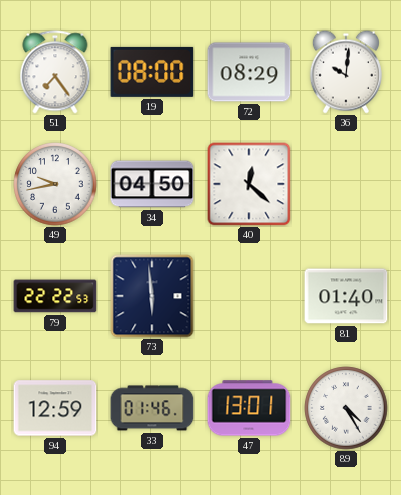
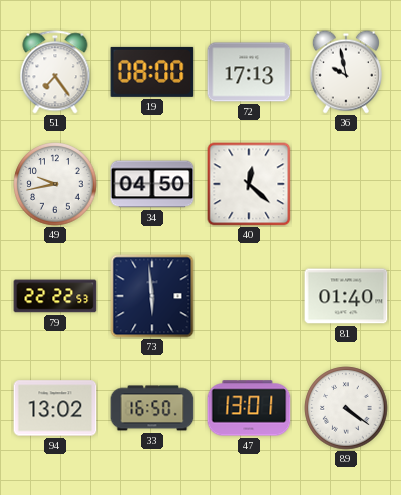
72: 08:29 -> 17:13 (249, 72)
36: 10:01 -> 9:58 (346, 72)
94: 12:59 -> 13:02 (55, 408)
33: 01:46 -> 16:50 (152, 408)
89: 4:25 -> 4:21 (346, 408)
